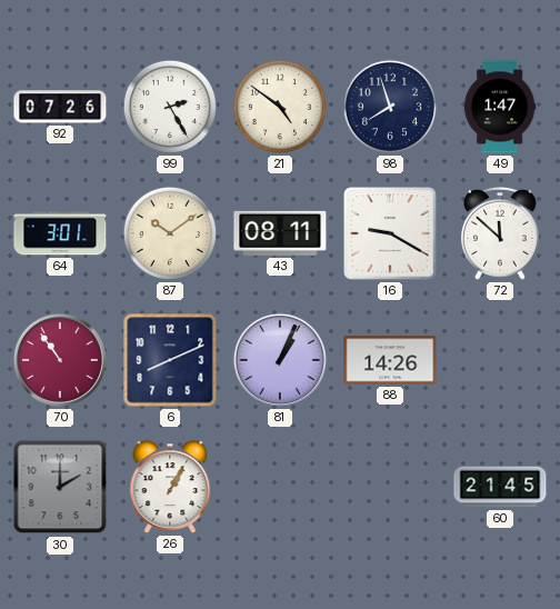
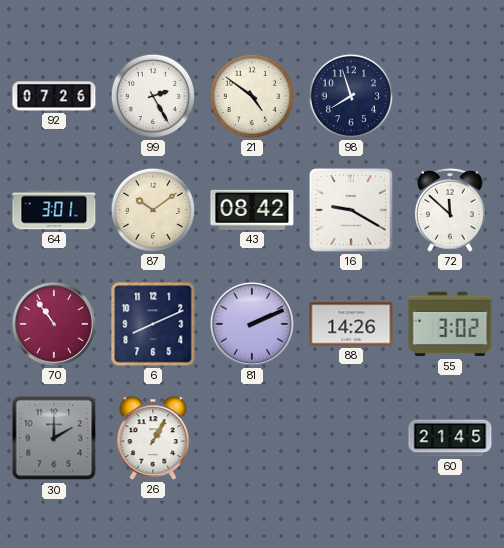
49: 1:47 -> none (500, 107)
43: 08:11 -> 08:42 (252, 210)
81: 1:04 -> 2:11 (252, 324)
55: none -> 3:02 (450, 324)
